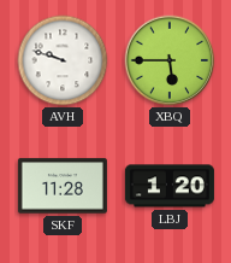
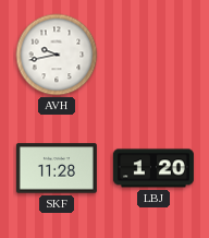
AVH: 9:48 -> 9:43 (57, 55)
XBQ: 5:45 -> none (170, 60)
